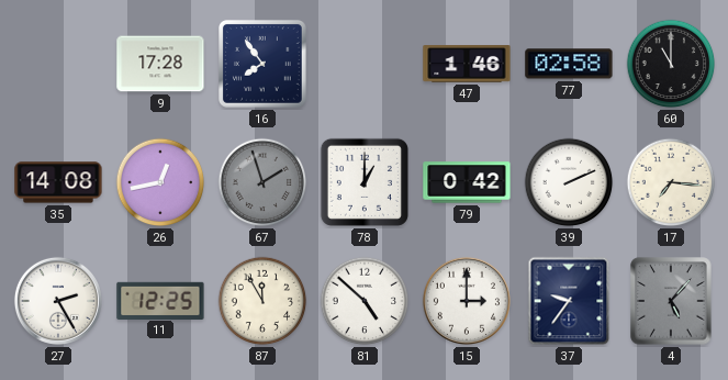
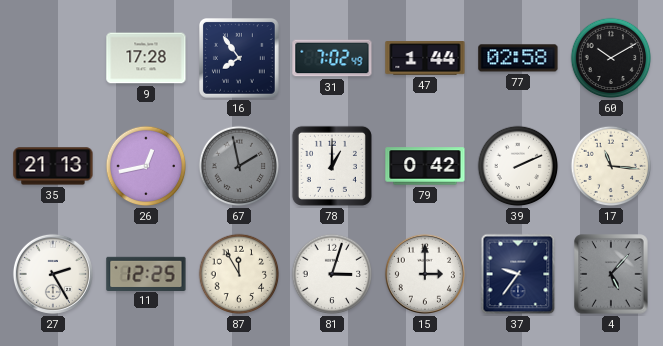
31: none -> 7:02 (332, 58)
47: 1:46 -> 1:44 (425, 58)
60: 11:00 -> 10:10 (611, 58)
35: 14:08 -> 21:13 (53, 166)
67: 1:57 -> 1:58 (239, 166)
17: 7:16 -> 11:16 (611, 166)
81: 4:52 -> 3:03 (332, 274)
